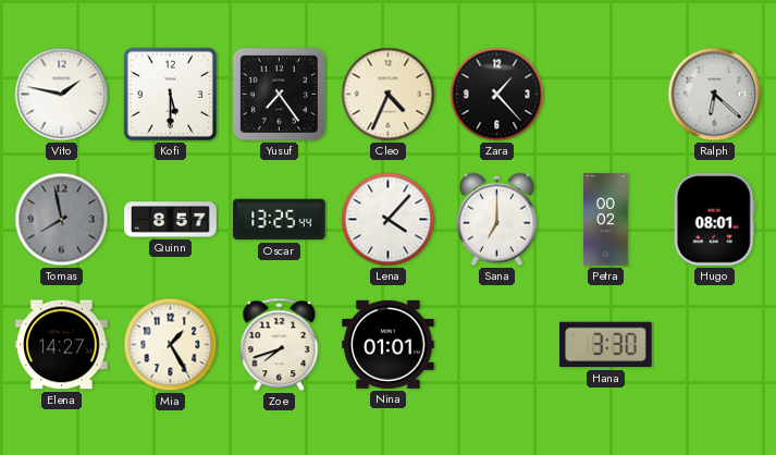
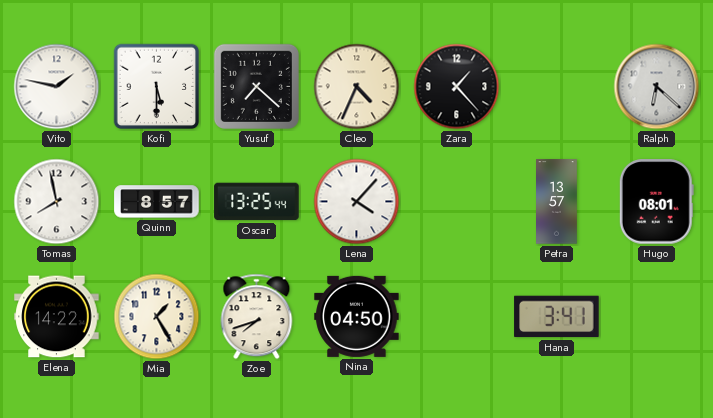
Yusuf: 7:24 -> 7:22 (256, 86)
Tomas dial: grey -> white (57, 202)
Sana: 7:00 -> none (496, 220)
Petra: 00:02 -> 13:57 (557, 202)
Elena: 14:27 -> 14:22 (57, 317)
Nina: 01:01 -> 04:50 (357, 316)
Hana: 3:30 -> 3:41 (557, 317)
